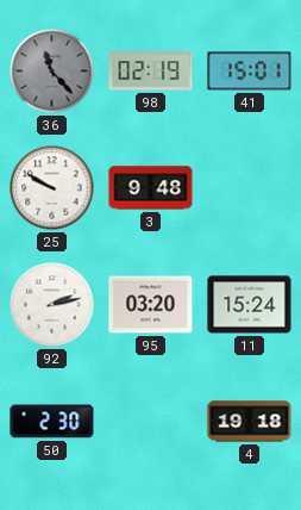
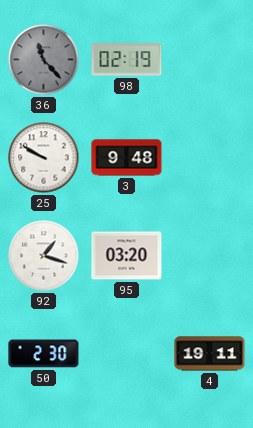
41: 15:01 -> none (250, 71)
92: 2:13 -> 1:18 (44, 256)
11: 15:24 -> none (250, 305)
4: 19:18 -> 19:11 (210, 354)
